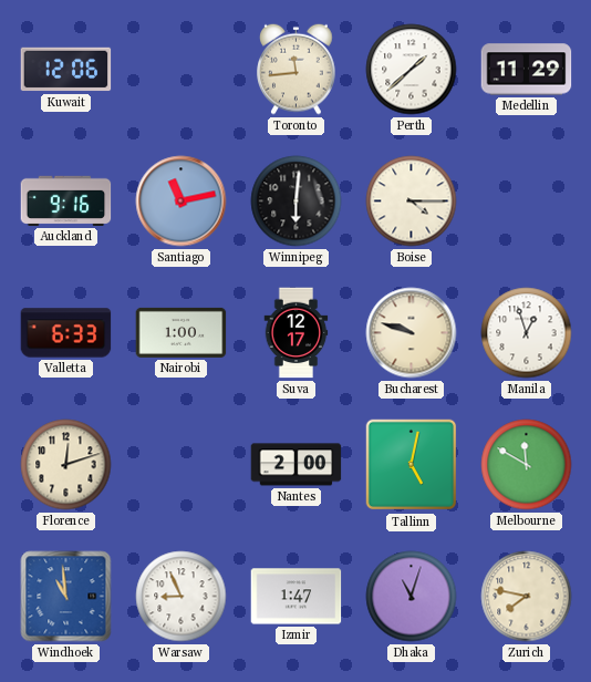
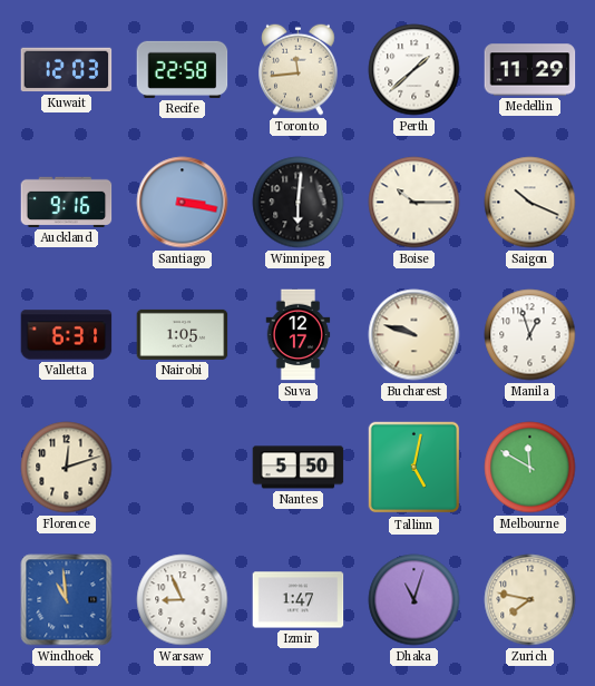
Kuwait: 12:06 -> 12:03 (67, 70)
Recife: none -> 22:58 (183, 69)
Santiago: 11:13 -> 3:17 (183, 203)
Boise: 4:15 -> 10:15 (414, 203)
Saigon: none -> 10:19 (530, 203)
Valletta: 6:33 -> 6:31 (67, 335)
Nairobi: 1:00 -> 1:05 (183, 334)
Nantes: 2:00 -> 5:50 (299, 468)
